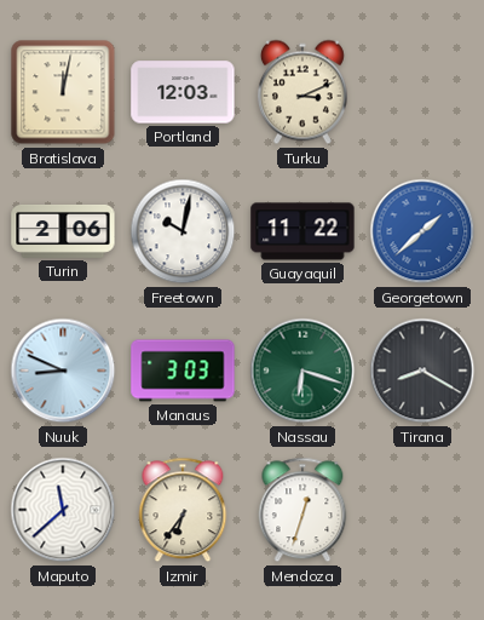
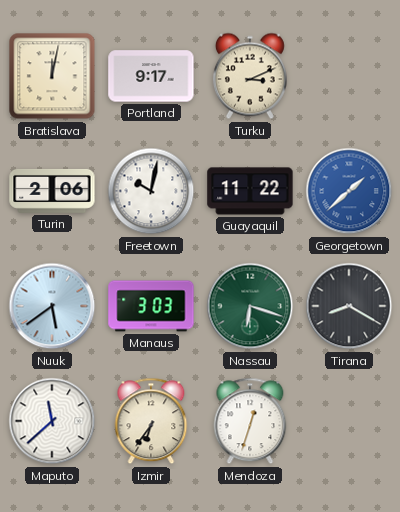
Portland: 12:03 -> 9:17 (151, 76)
Nuuk: 8:49 -> 5:39 (52, 306)
